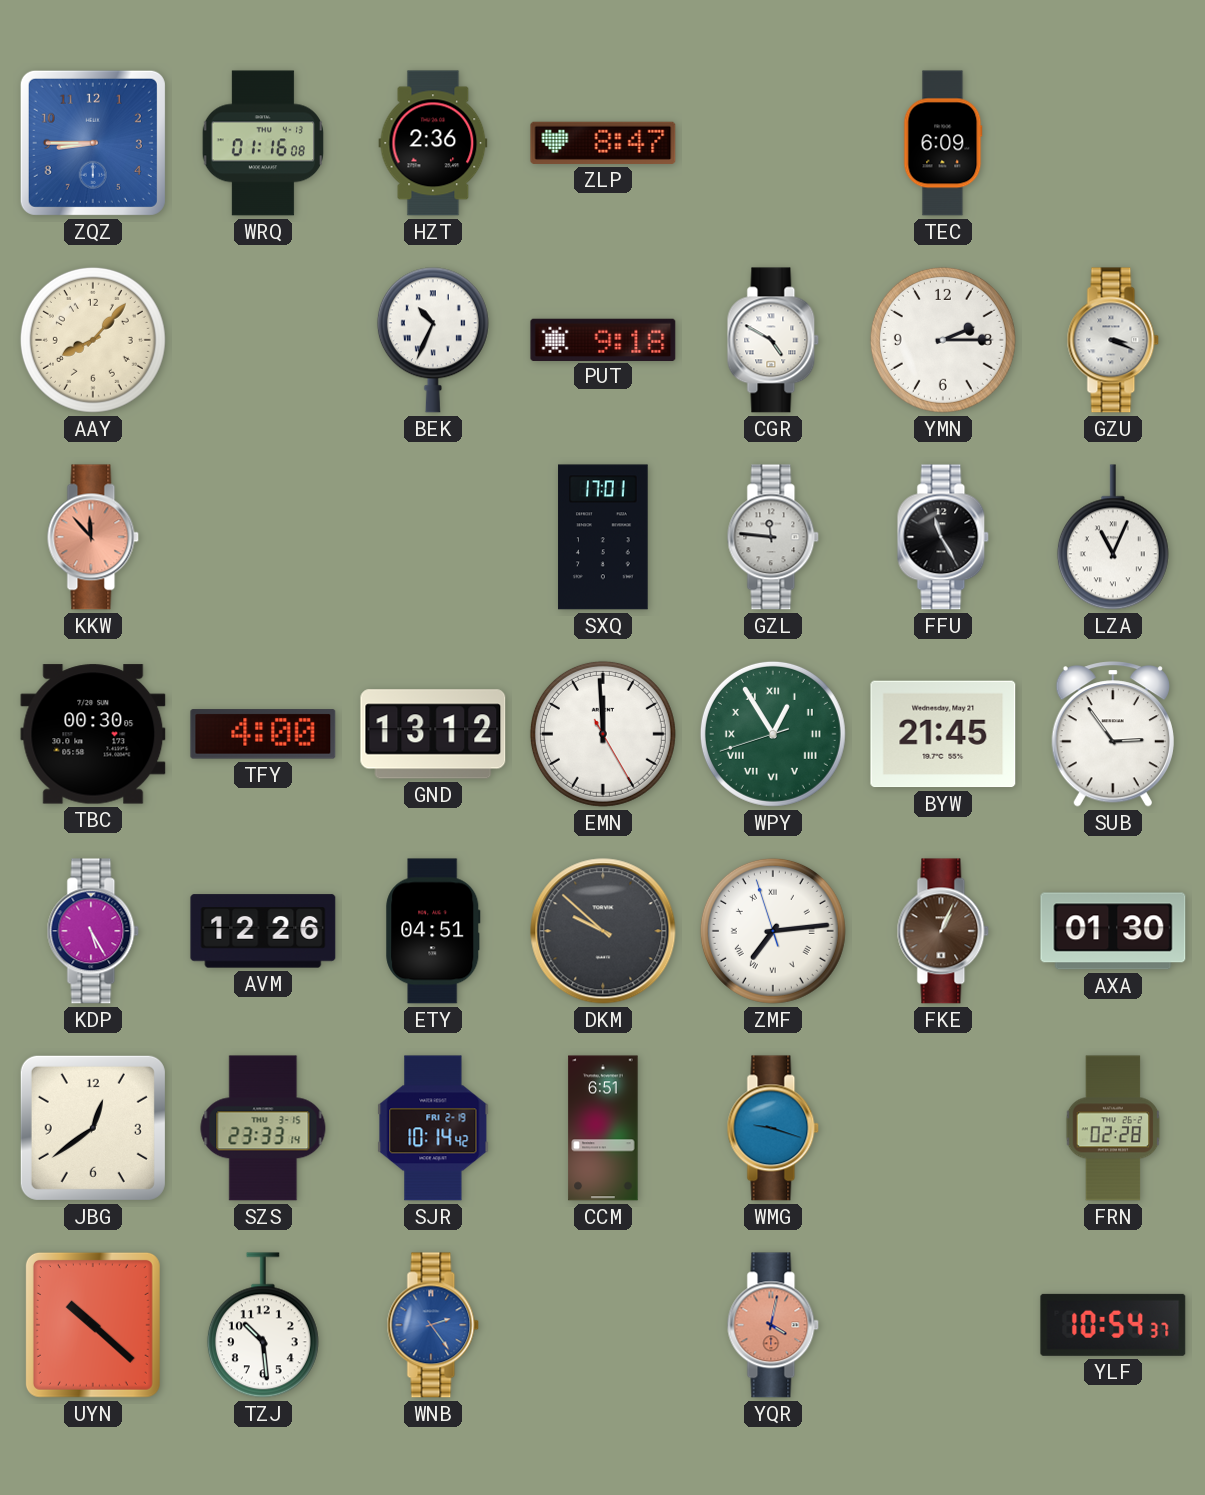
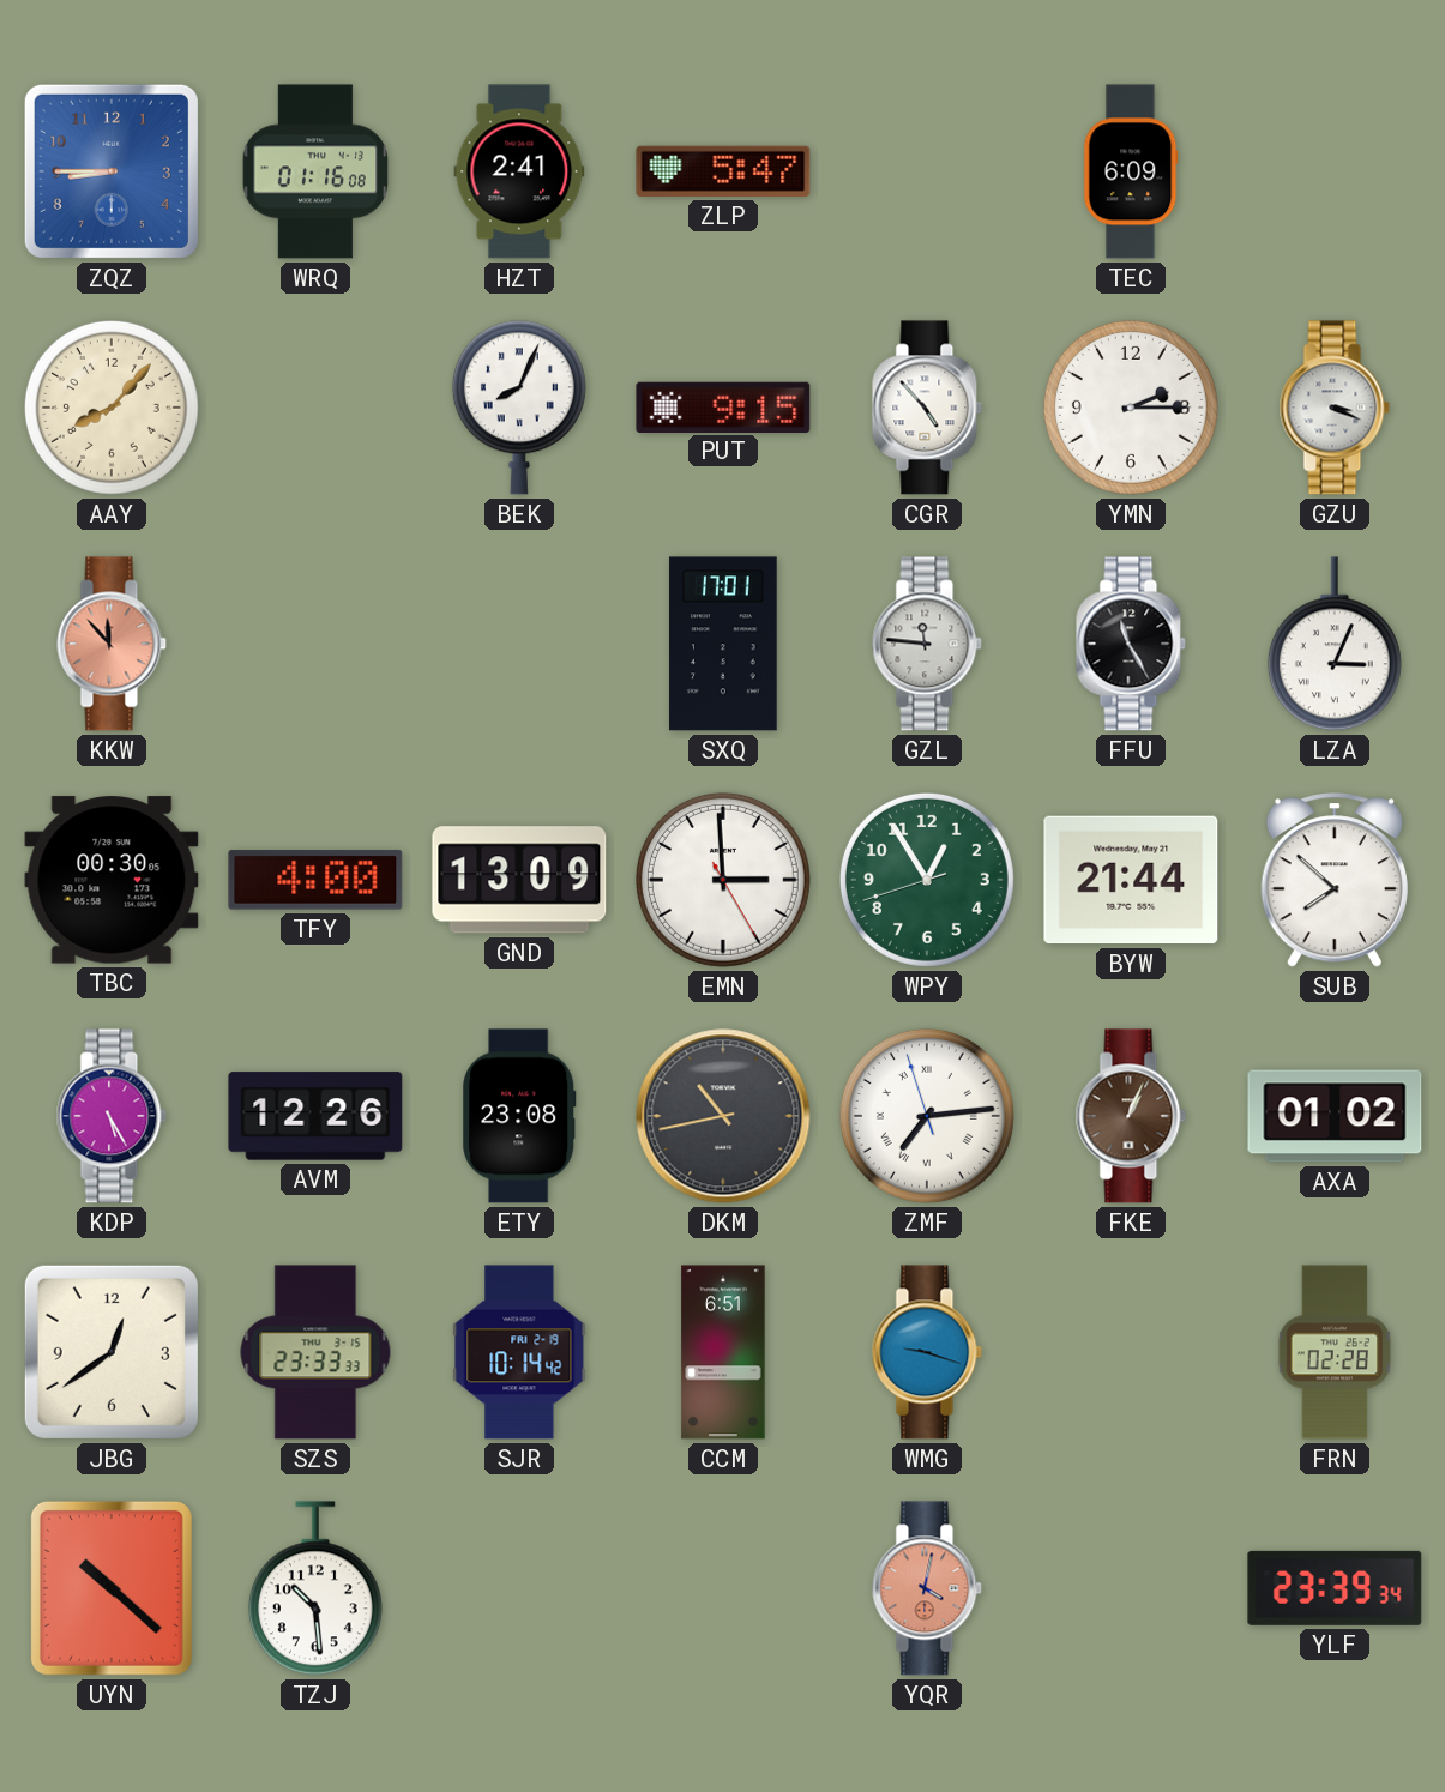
HZT: 2:36 -> 2:41 (519, 171)
ZLP: 8:47 -> 5:47 (723, 171)
BEK: 10:34 -> 8:04 (519, 408)
PUT: 9:18 -> 9:15 (723, 406)
CGR: 4:50 -> 4:53 (927, 408)
LZA: 11:04 -> 3:04 (1335, 644)
GND: 13:12 -> 13:09 (519, 880)
EMN: 11:59 -> 2:59 (723, 880)
WPY numerals: Roman -> Arabic (927, 880)
BYW: 21:45 -> 21:44 (1131, 880)
SUB: 2:54 -> 7:52 (1335, 880)
ETY: 04:51 -> 23:08 (519, 1116)
DKM: 9:52 -> 10:43 (723, 1116)
AXA: 01:30 -> 01:02 (1335, 1116)
SZS: 23:33:14 -> 23:33:33 (315, 1352)
WNB: 2:24 -> none (433, 1325)
YLF: 10:54 -> 23:39 (1335, 1588)
